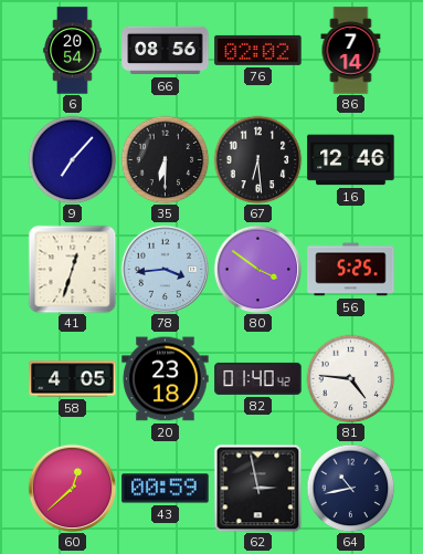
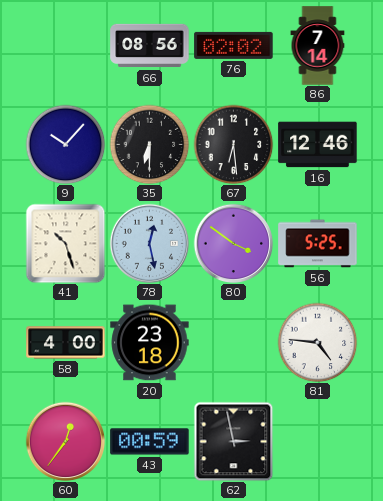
6: 20:54 -> none (73, 51)
9: 7:07 -> 10:07 (65, 144)
41: 12:33 -> 10:27 (65, 243)
78: 3:44 -> 12:28 (149, 243)
58: 4:05 -> 4:00 (66, 343)
82: 01:40 -> none (258, 378)
60: 12:38 -> 12:36 (65, 441)
64: 10:43 -> none (350, 488)
